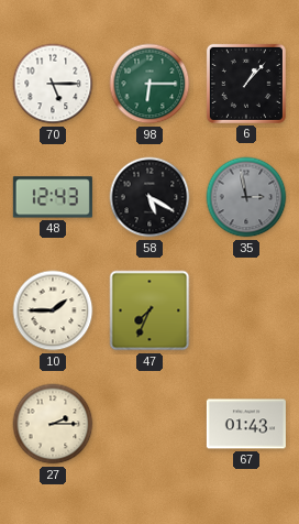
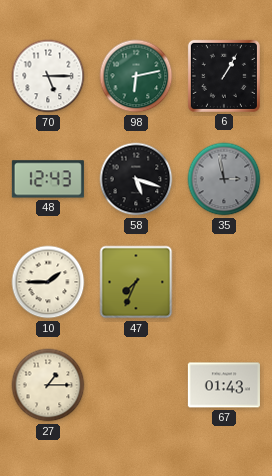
98: 6:15 -> 6:13 (136, 76)
6: 1:07 -> 1:05 (224, 76)
58: 5:20 -> 5:18 (136, 179)
27: 2:15 -> 1:15 (48, 385)
